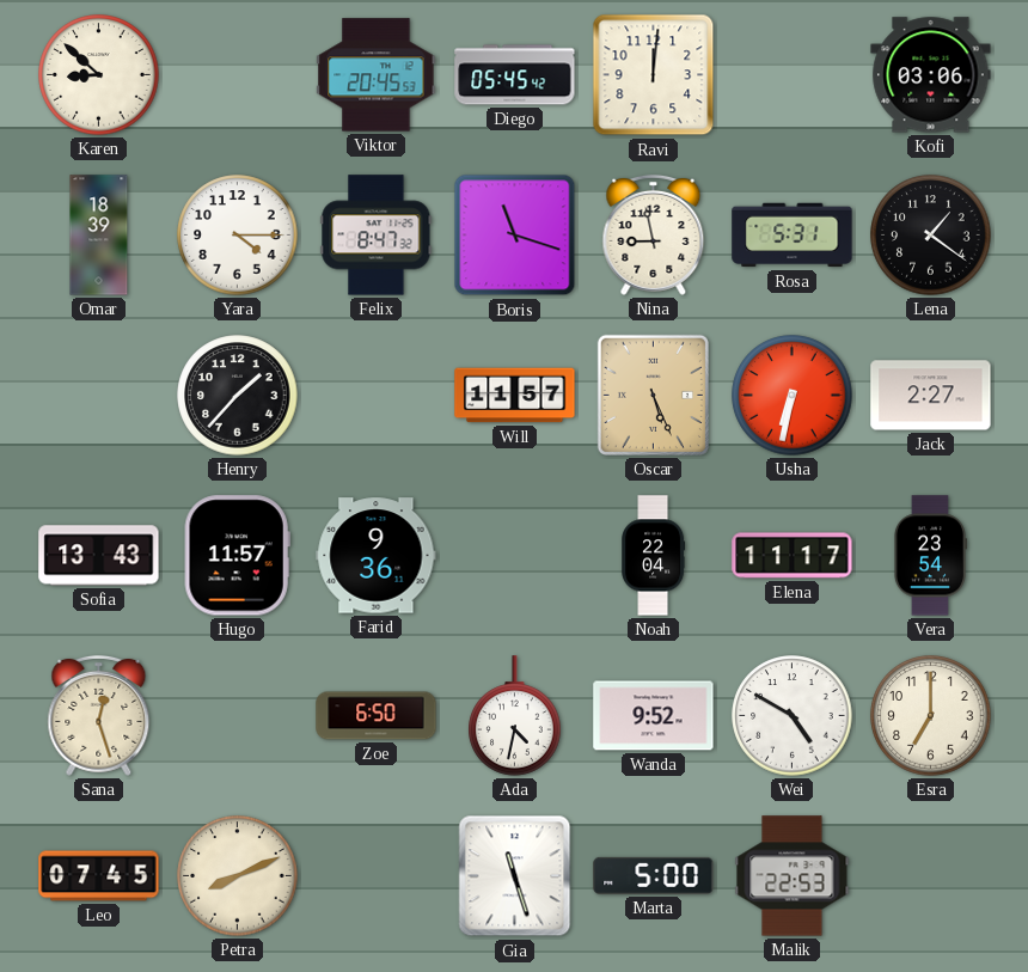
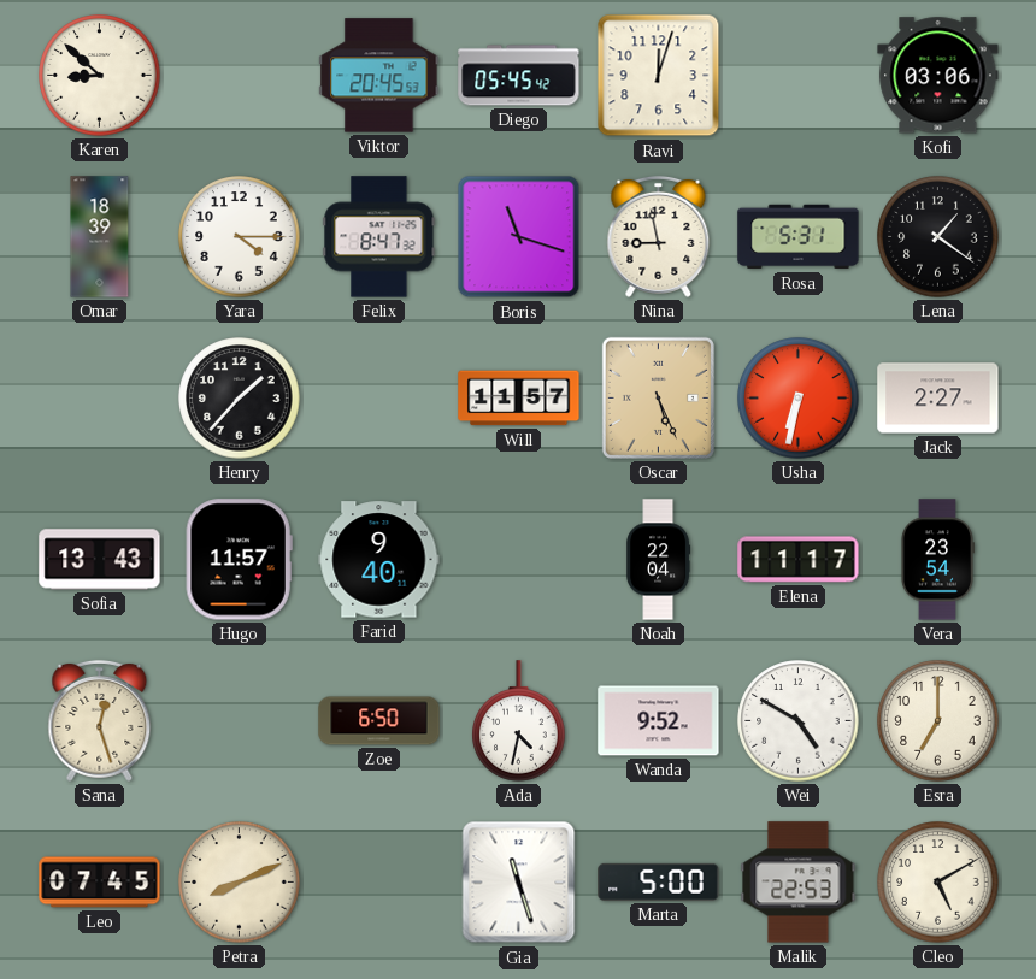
Ravi: 12:01 -> 12:03 (659, 76)
Farid: 9:36 -> 9:40 (379, 560)
Cleo: none -> 5:10 (938, 883)
